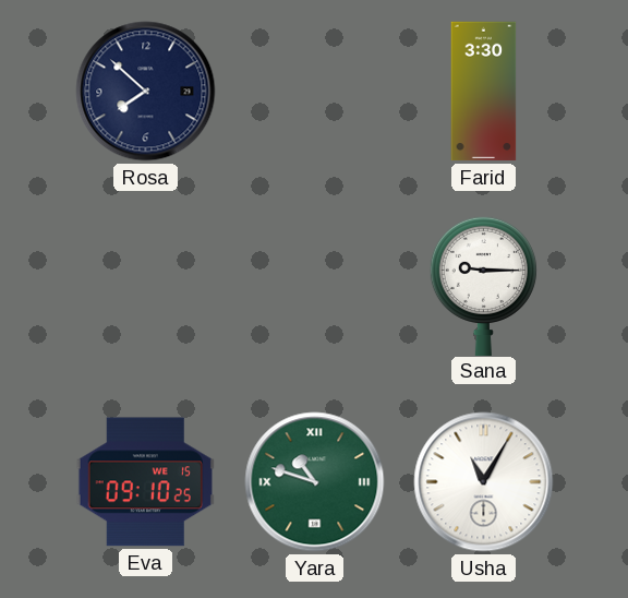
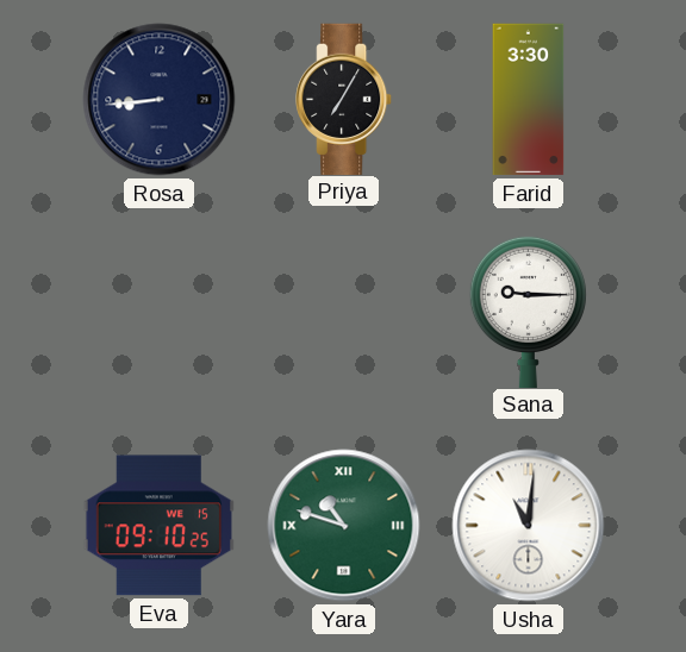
Rosa: 7:52 -> 8:44 (160, 100)
Priya: none -> 7:05 (344, 99)
Usha: 11:05 -> 11:01 (529, 526)
